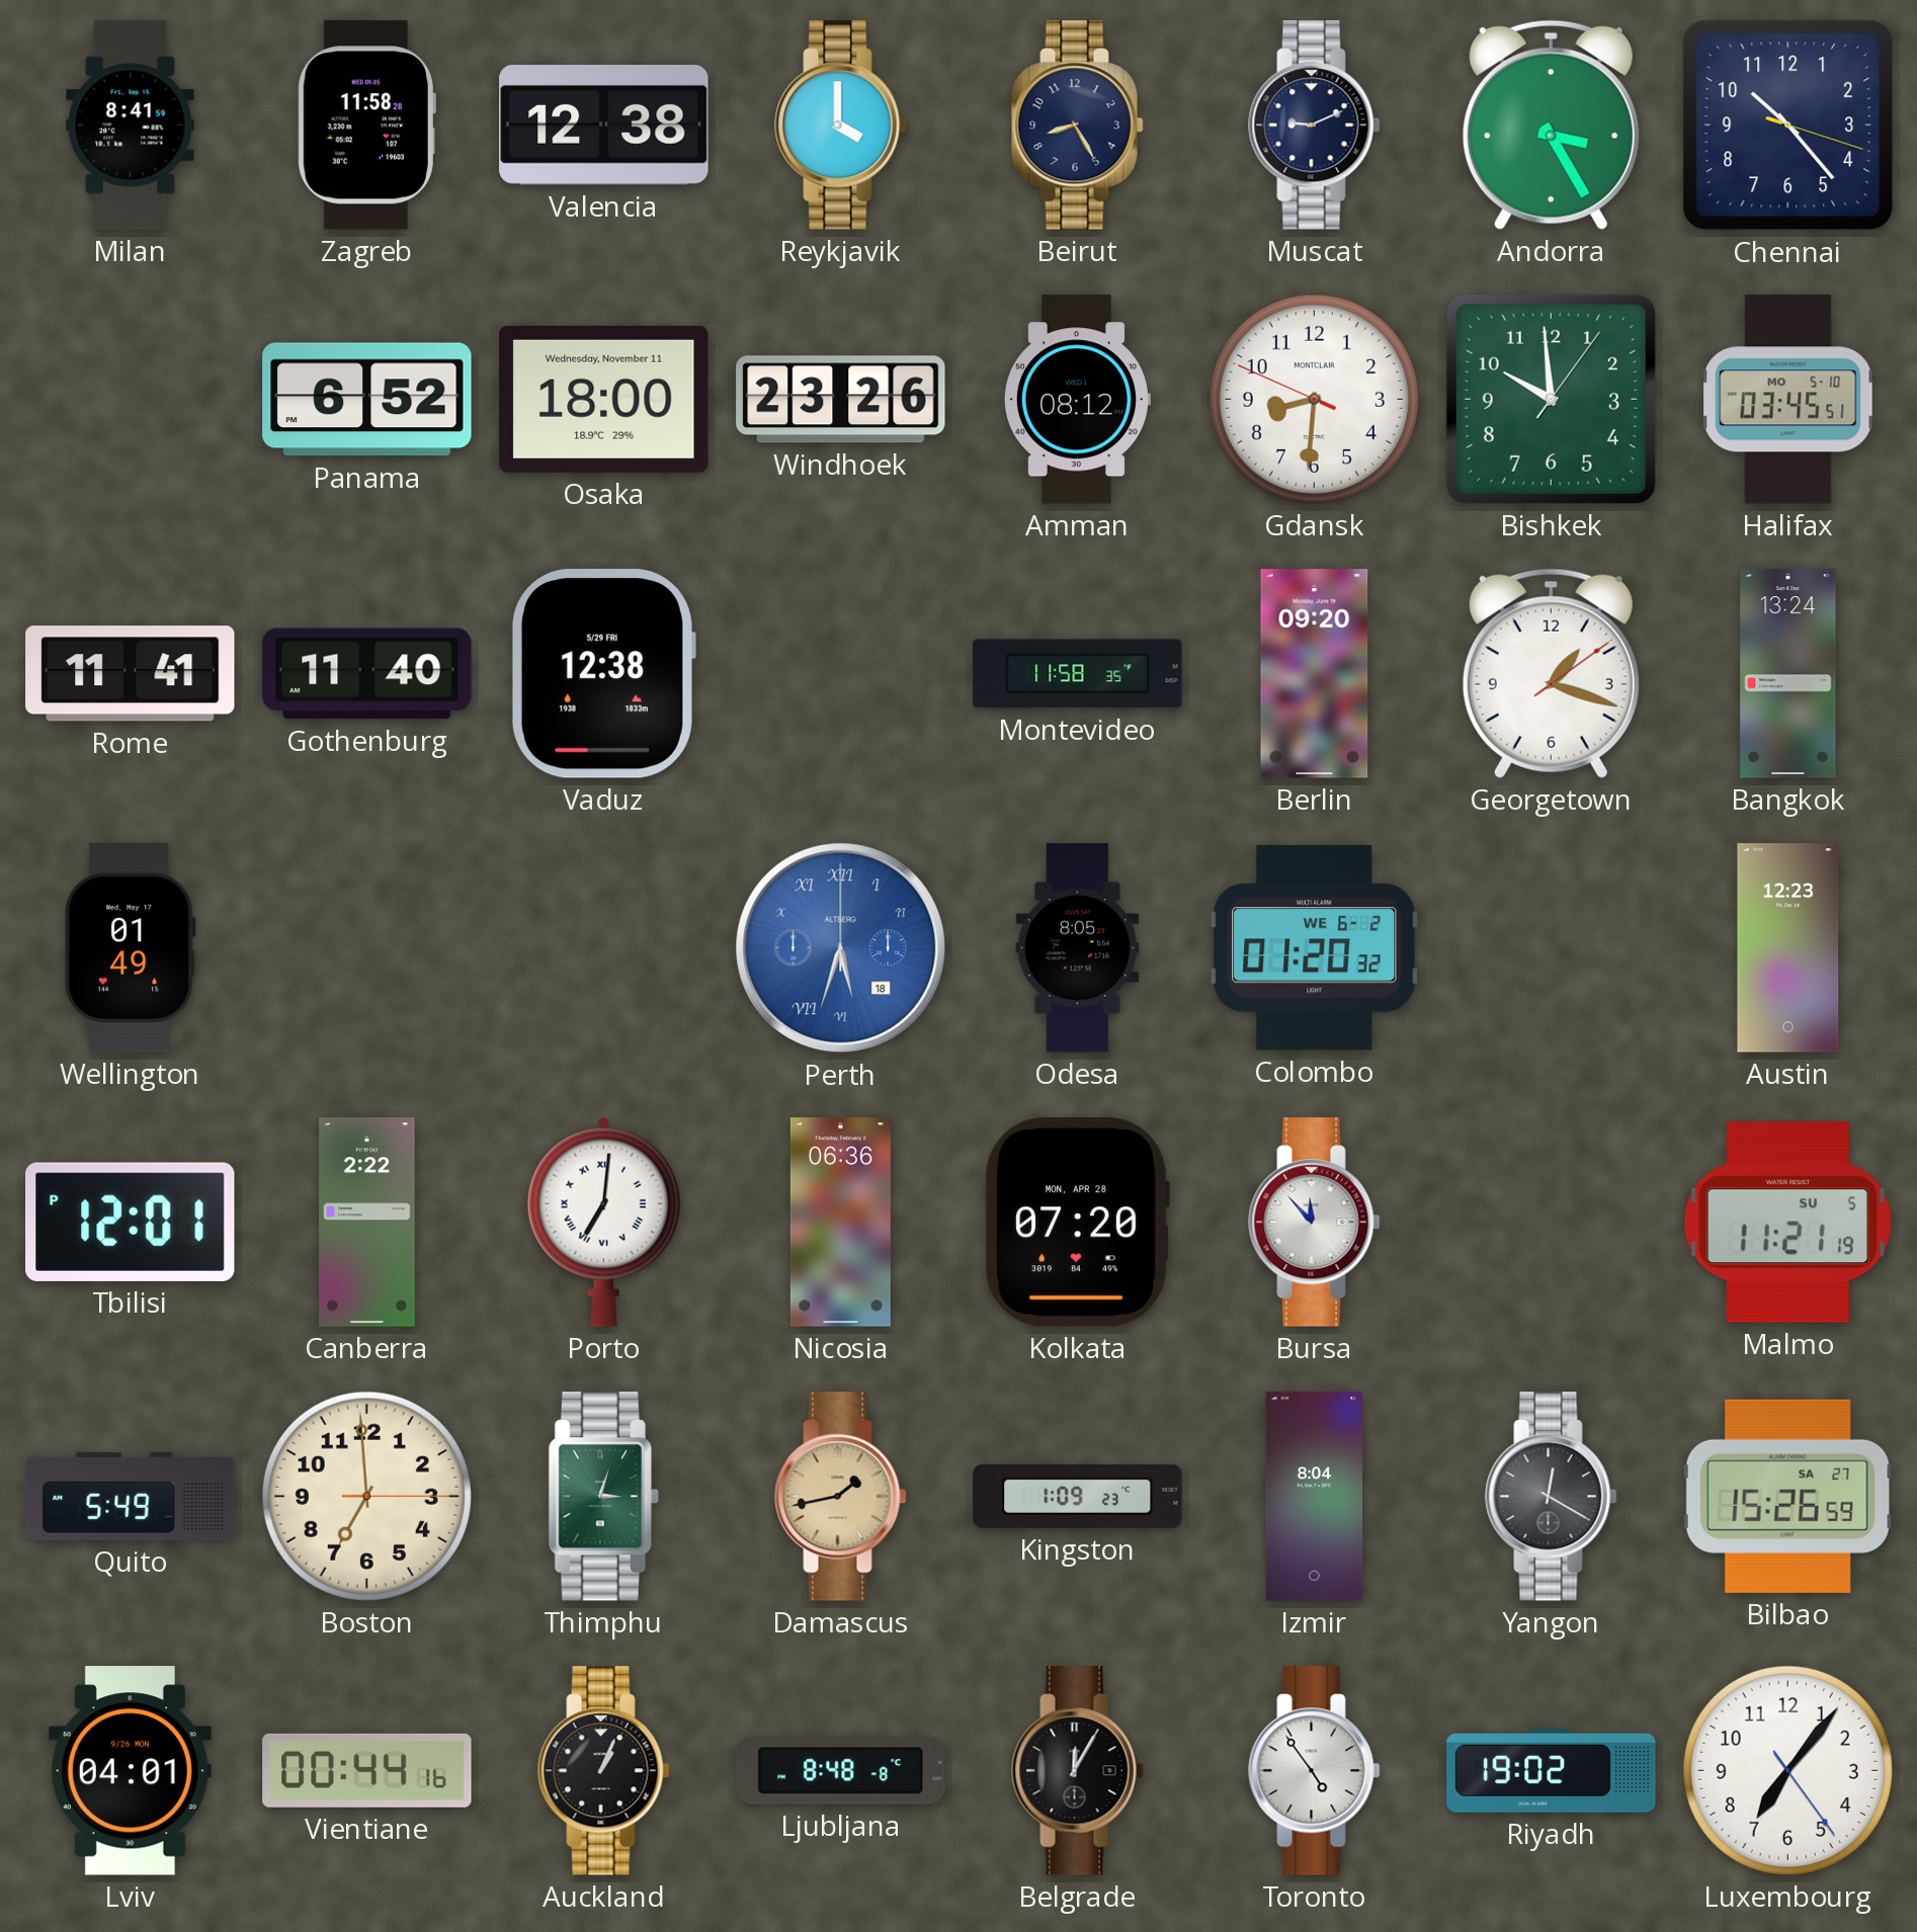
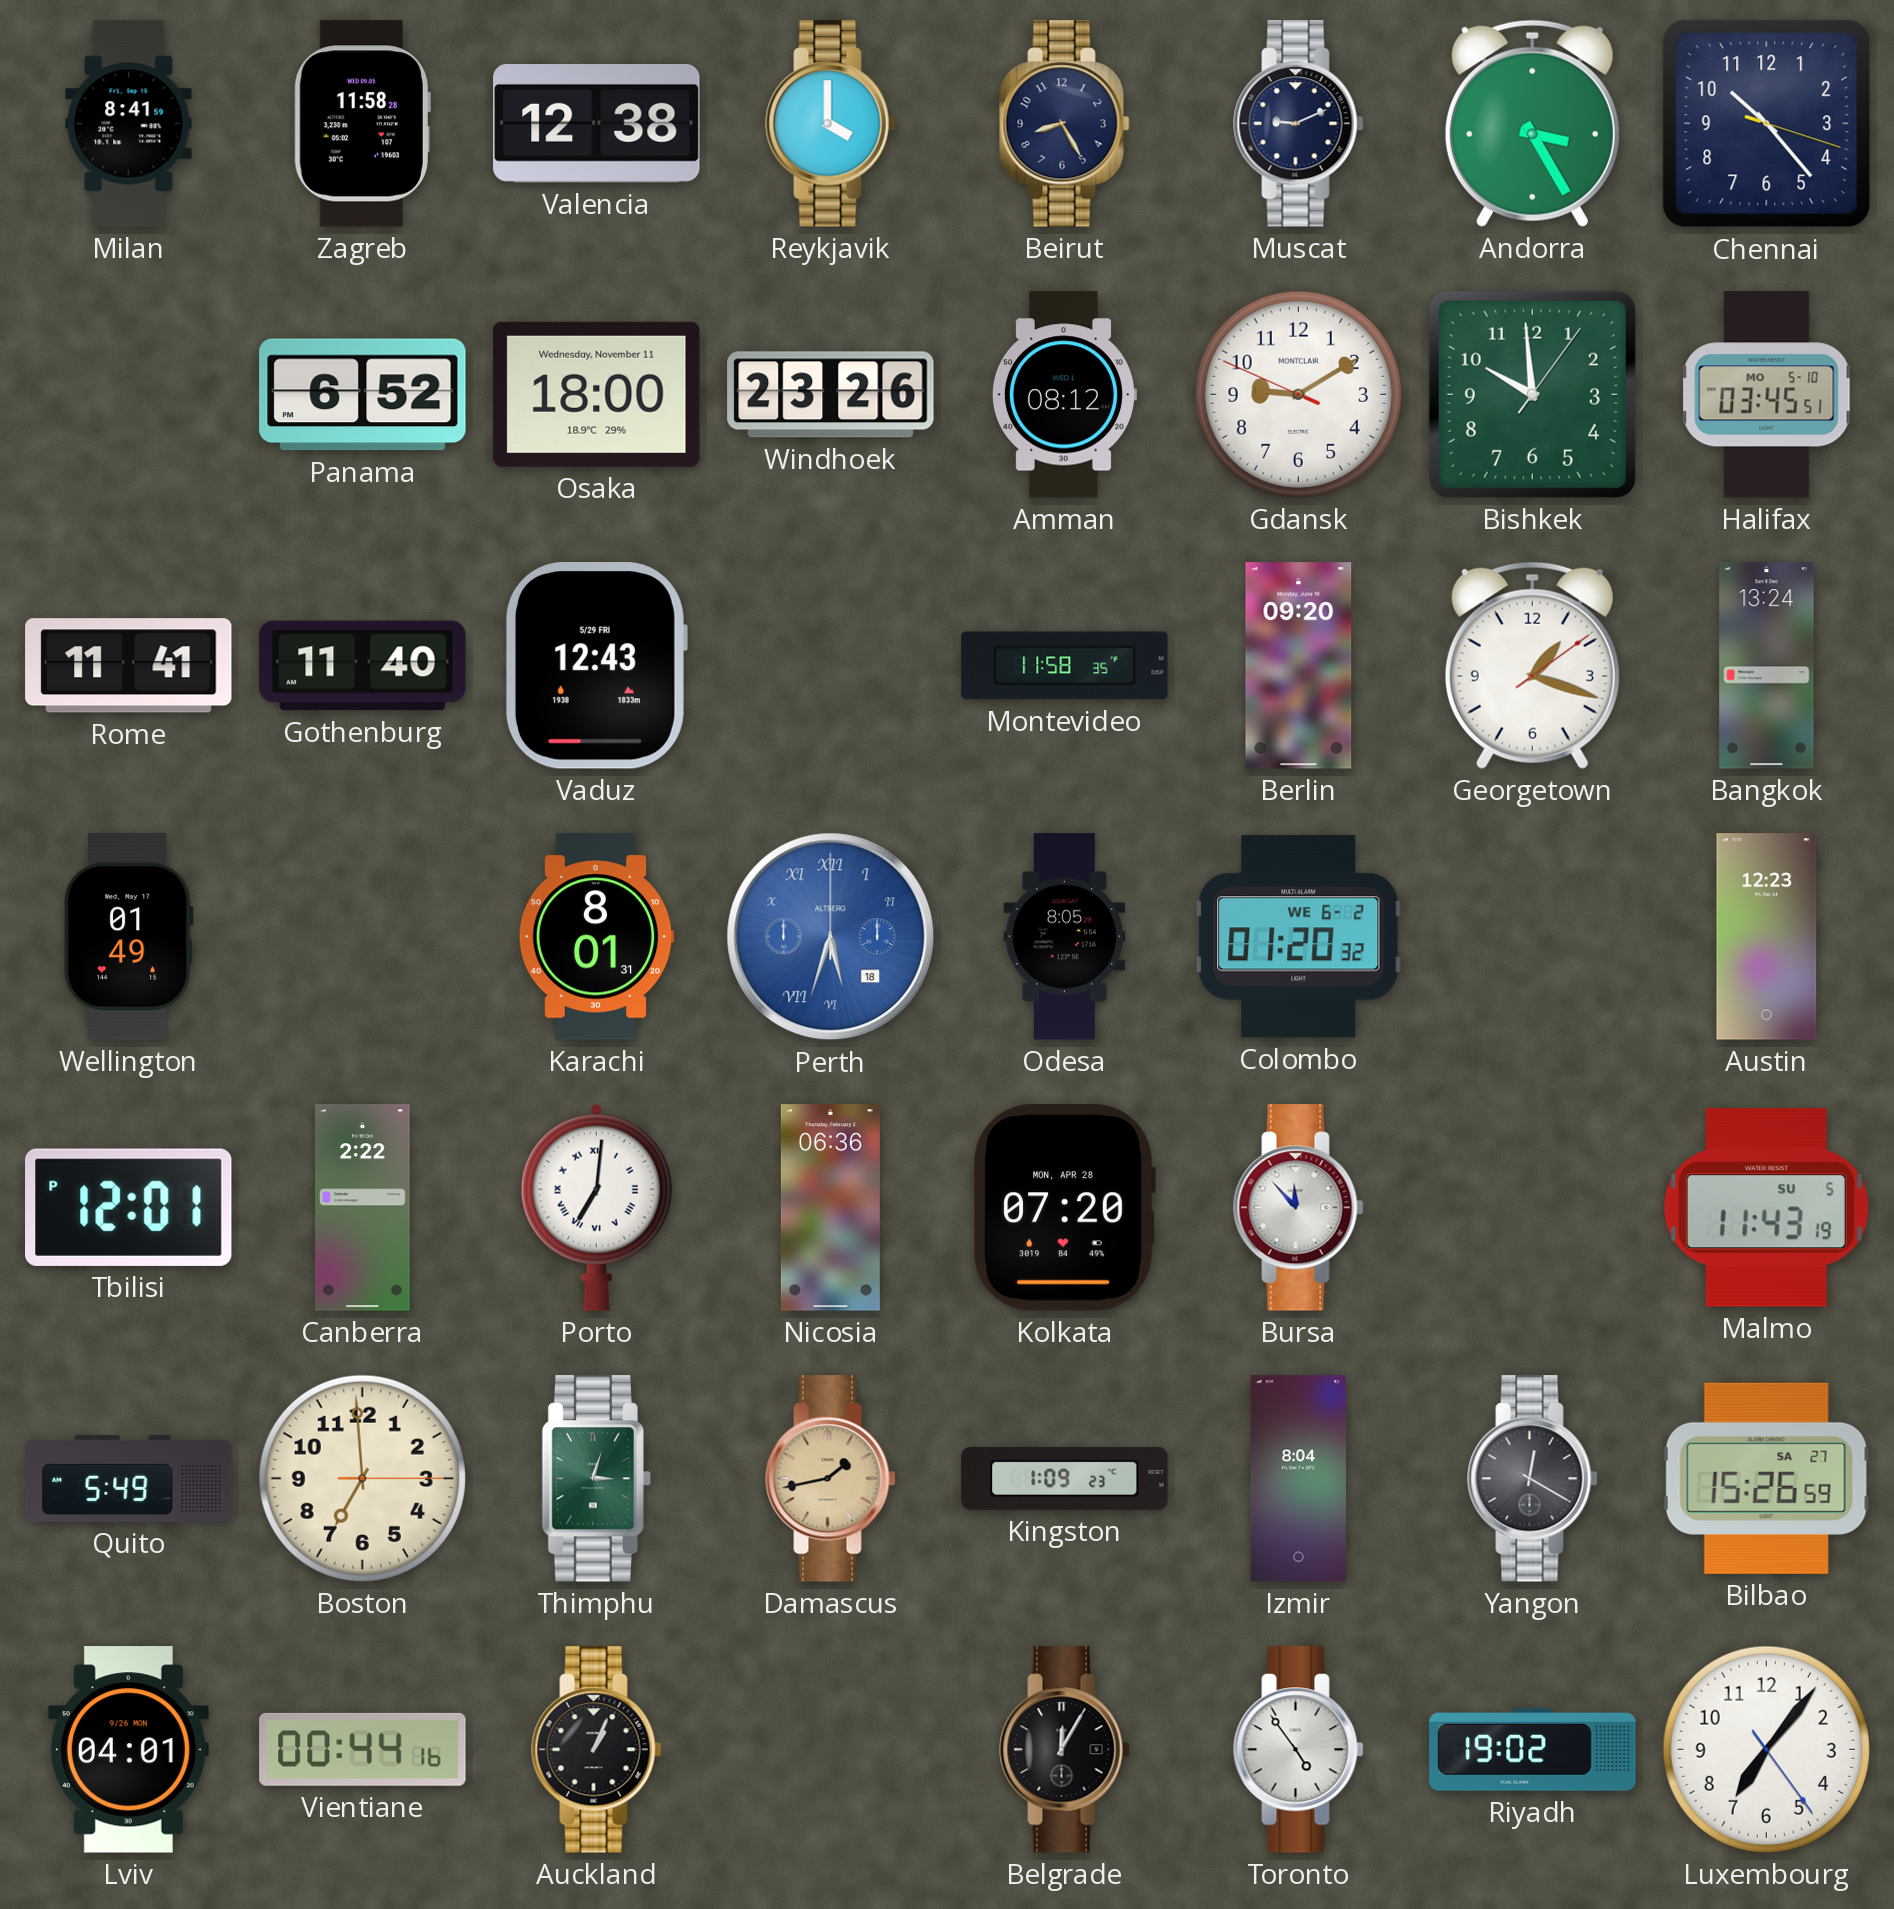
Gdansk: 8:30 -> 9:09 (1298, 394)
Vaduz: 12:38 -> 12:43 (596, 666)
Karachi: none -> 8:01 (596, 937)
Malmo: 11:21 -> 11:43 (1766, 1208)
Ljubljana: 8:48 -> none (841, 1771)
